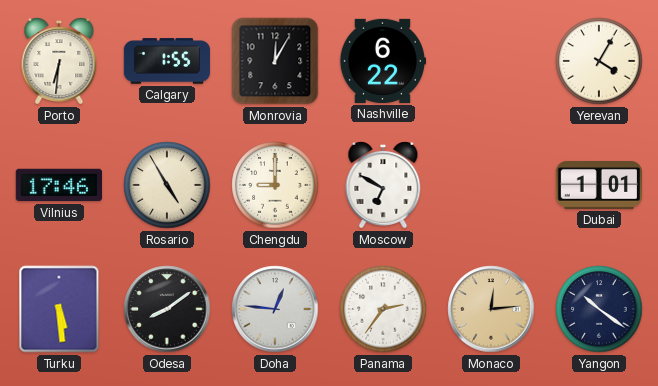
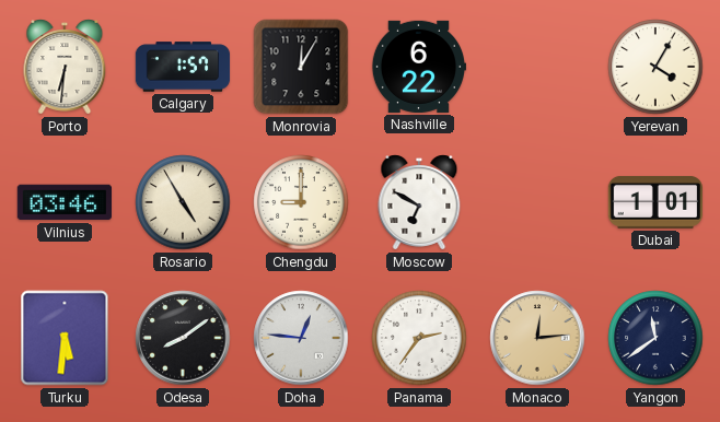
Calgary: 1:55 -> 1:57 (183, 67)
Vilnius: 17:46 -> 03:46 (63, 202)
Turku: 5:29 -> 5:31 (65, 338)
Yangon: 10:21 -> 11:39 (655, 338)
